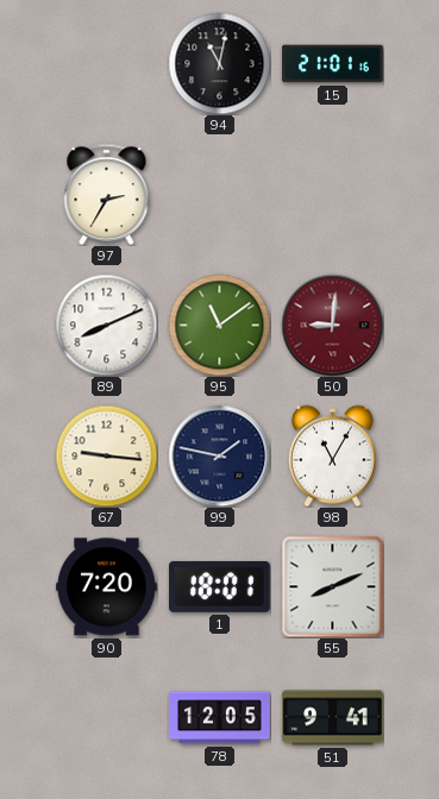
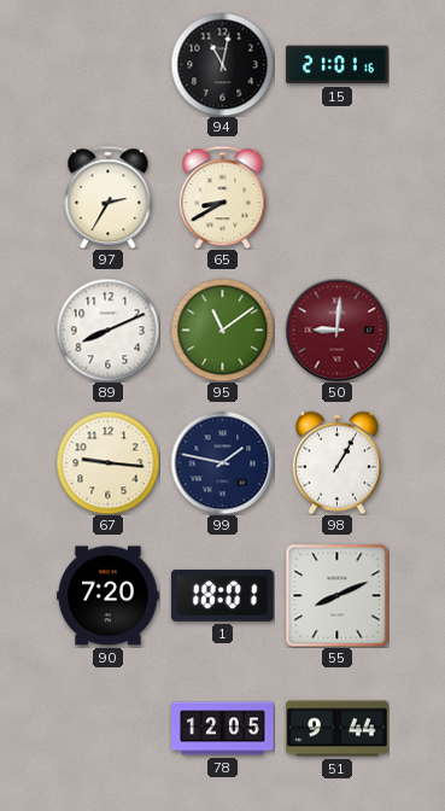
65: none -> 8:40 (223, 197)
98: 11:05 -> 1:05 (336, 462)
51: 9:41 -> 9:44 (338, 729)
